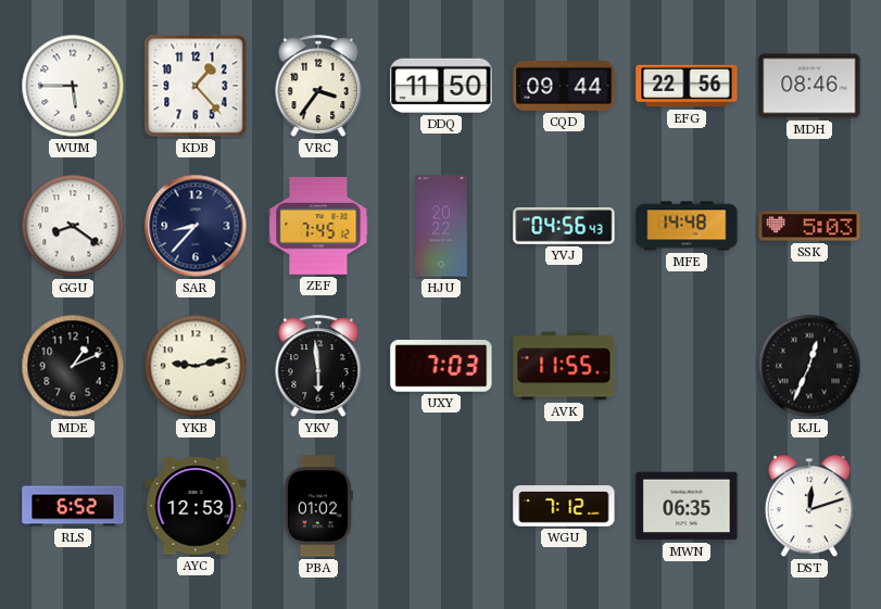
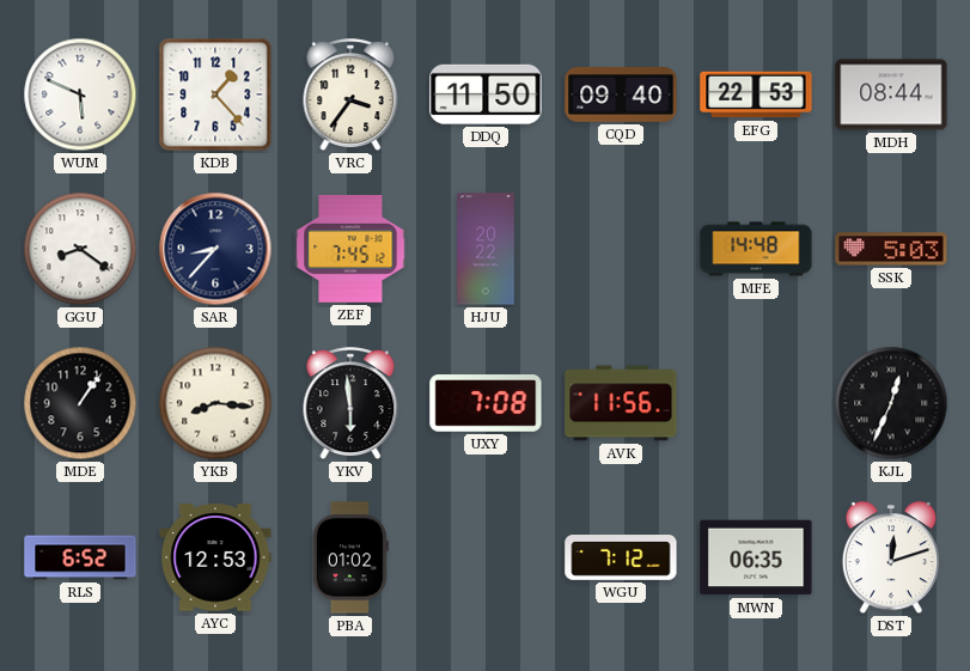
WUM: 5:45 -> 5:49 (80, 94)
CQD: 09:44 -> 09:40 (621, 96)
EFG: 22:56 -> 22:53 (756, 94)
MDH: 08:46 -> 08:44 (891, 94)
YVJ: 04:56 -> none (564, 227)
MDE: 1:11 -> 1:06 (80, 403)
YKB: 9:13 -> 8:16 (215, 403)
UXY: 7:03 -> 7:08 (486, 403)
AVK: 11:55 -> 11:56 (621, 403)
